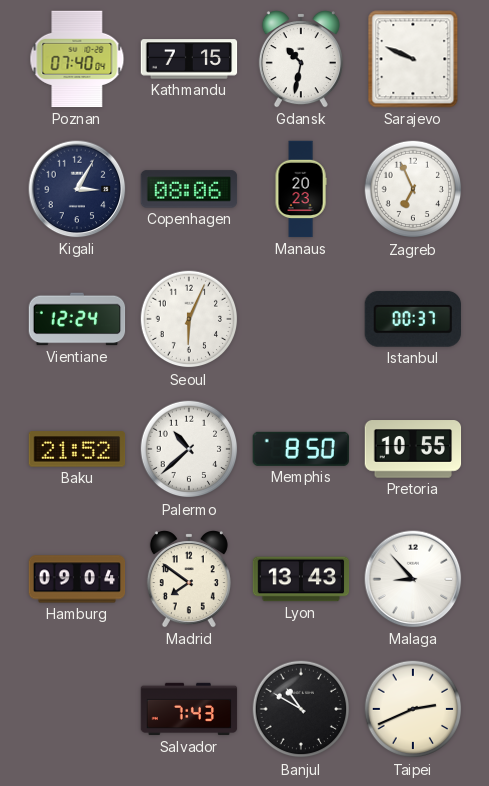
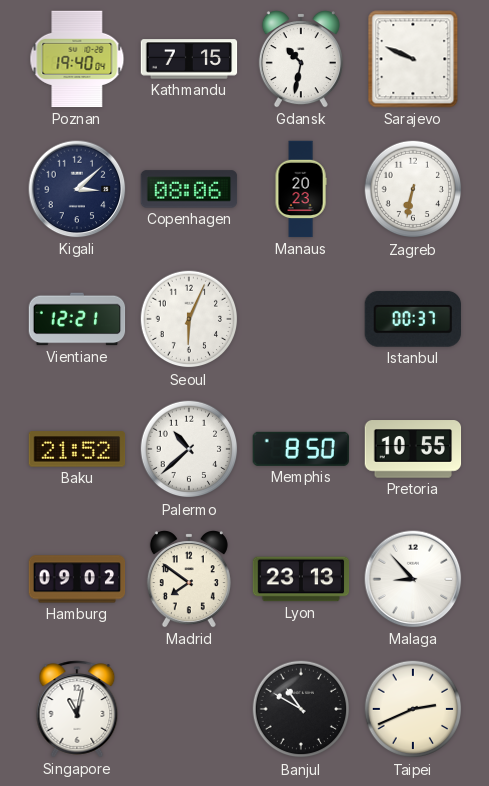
Poznan: 07:40 -> 19:40 (77, 59)
Kigali: 3:05 -> 3:08 (77, 189)
Zagreb: 6:56 -> 6:32 (413, 189)
Vientiane: 12:24 -> 12:21 (77, 319)
Hamburg: 09:04 -> 09:02 (77, 579)
Lyon: 13:43 -> 23:13 (301, 579)
Singapore: none -> 11:02 (77, 709)
Salvador: 7:43 -> none (189, 709)
